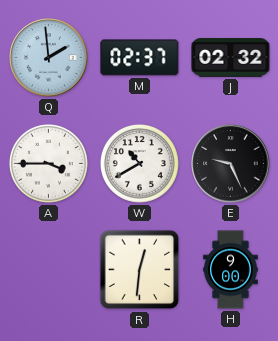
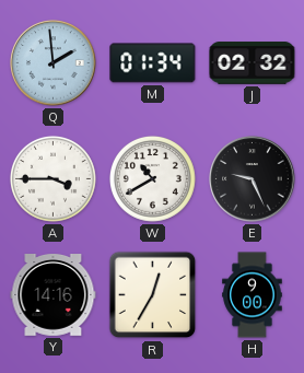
M: 02:37 -> 01:34 (153, 63)
Y: none -> 14:16 (54, 295)
R: 12:31 -> 12:35 (153, 295)
